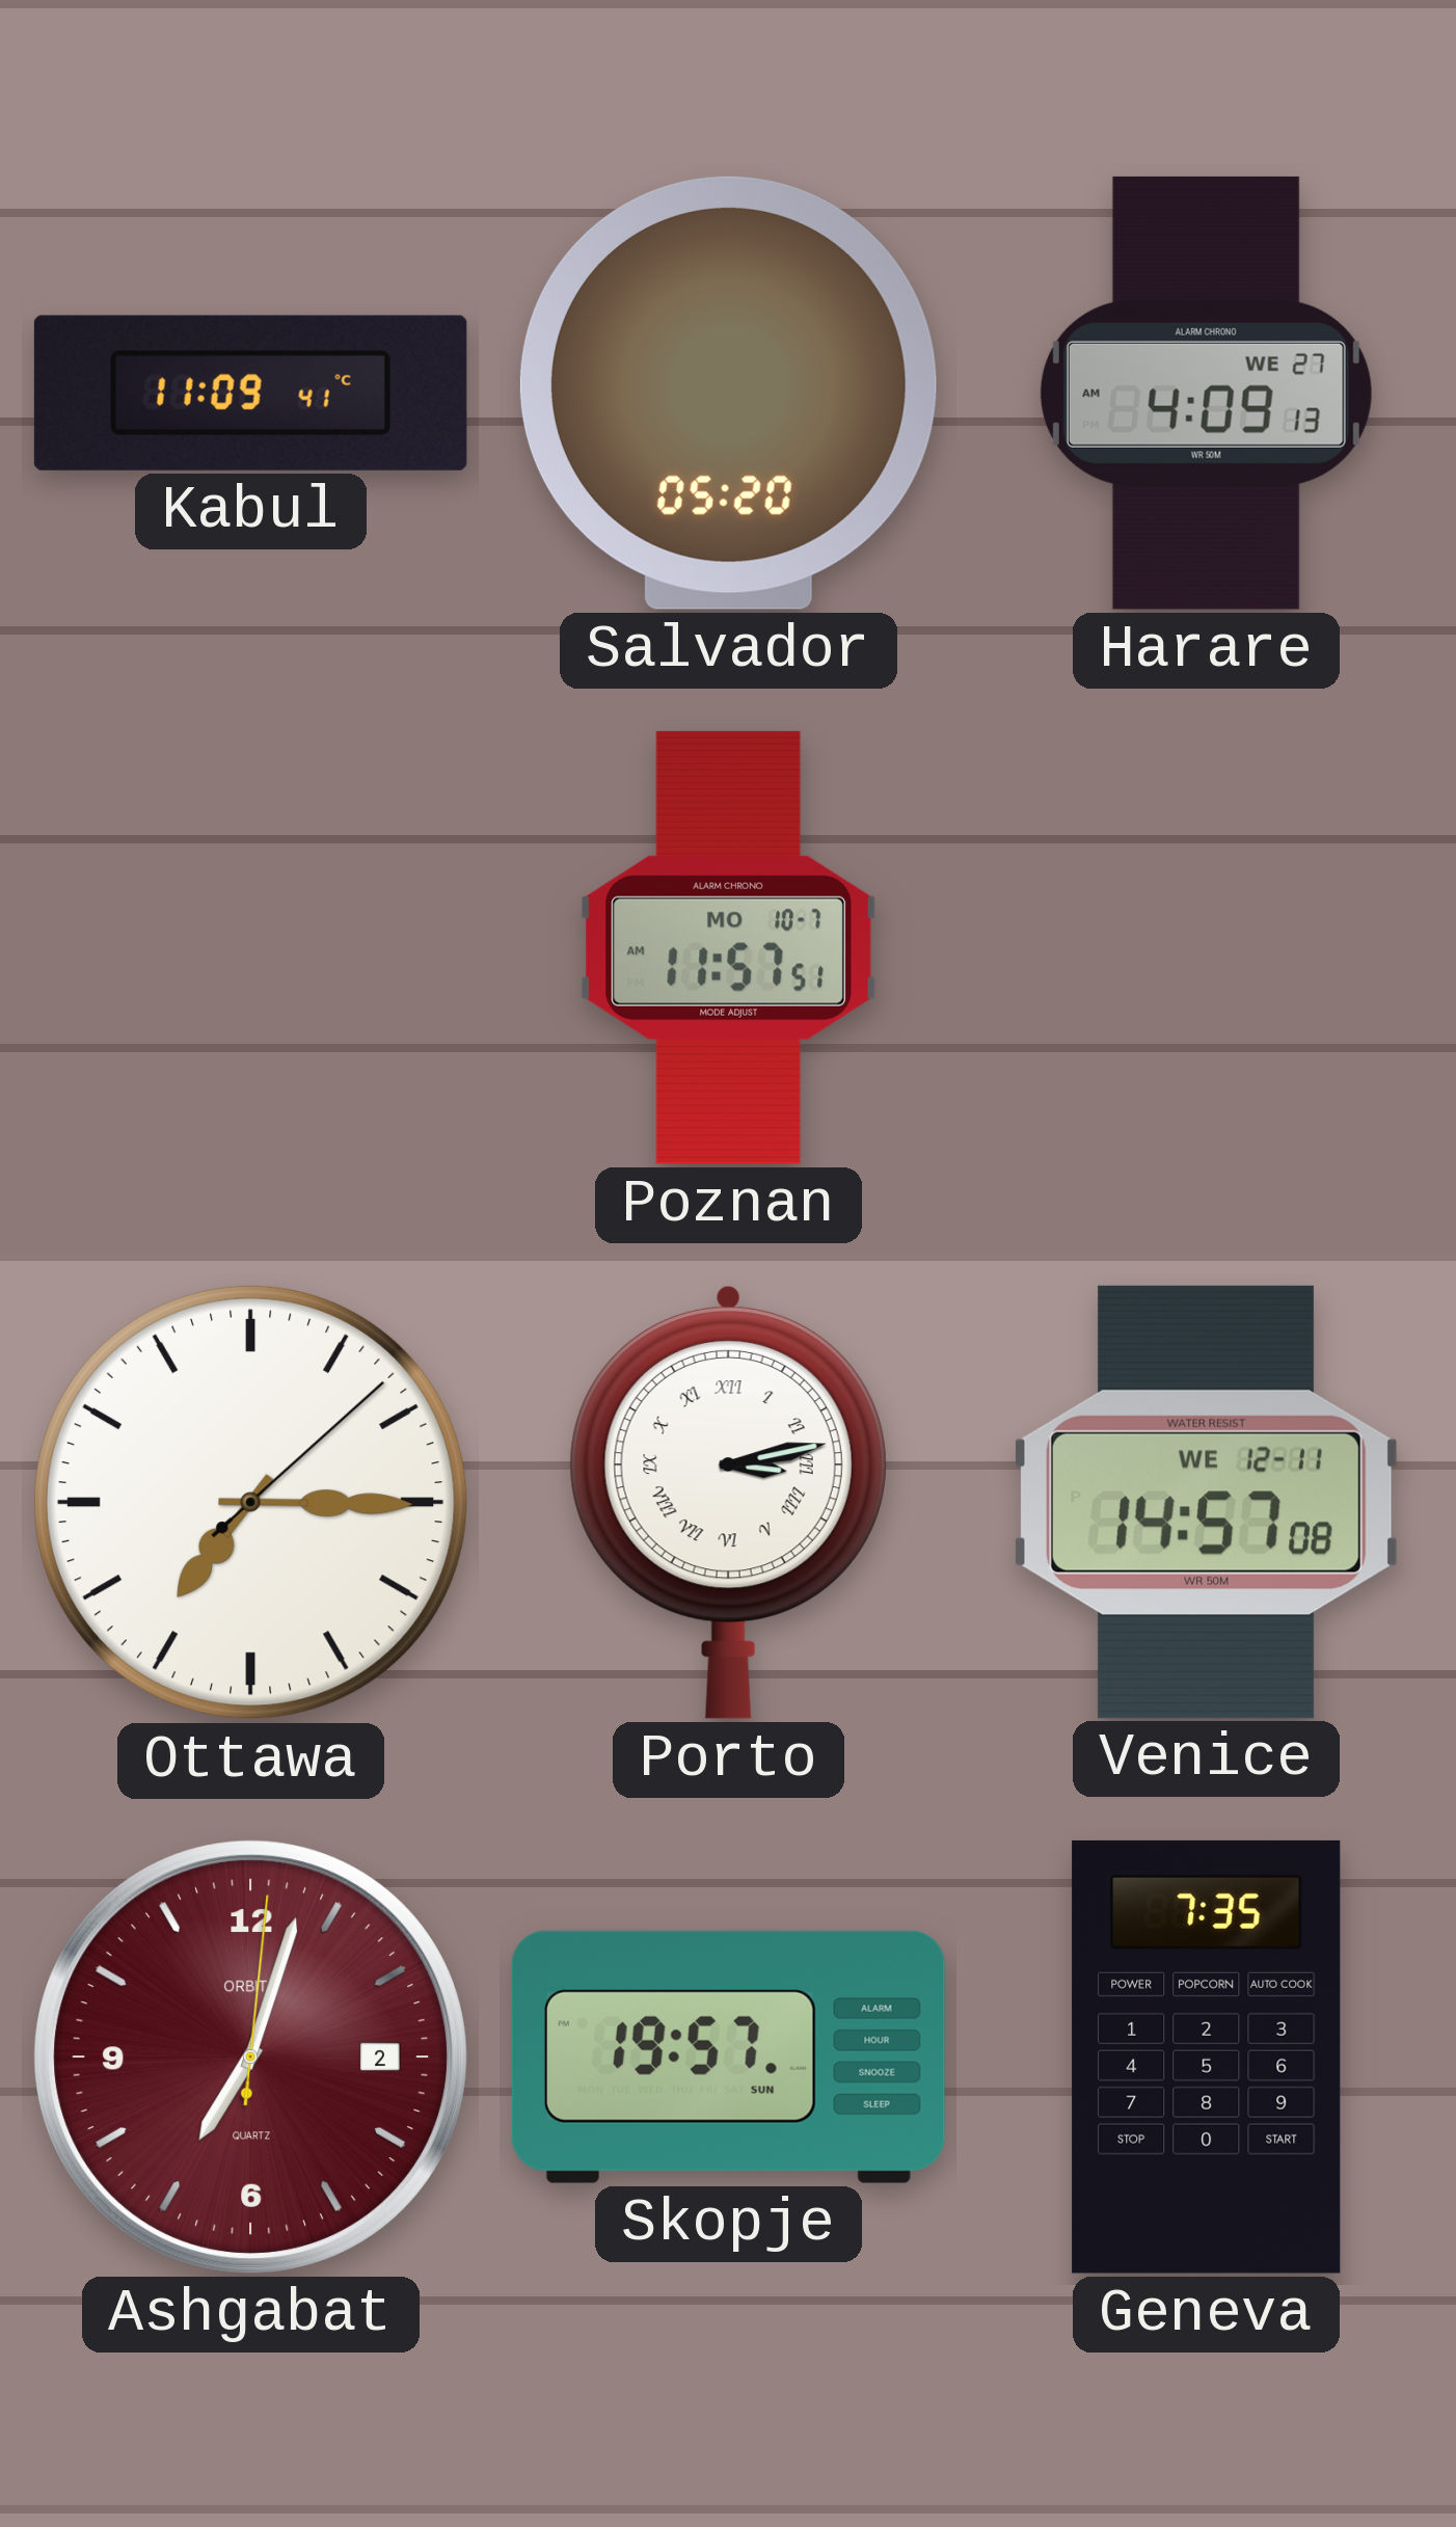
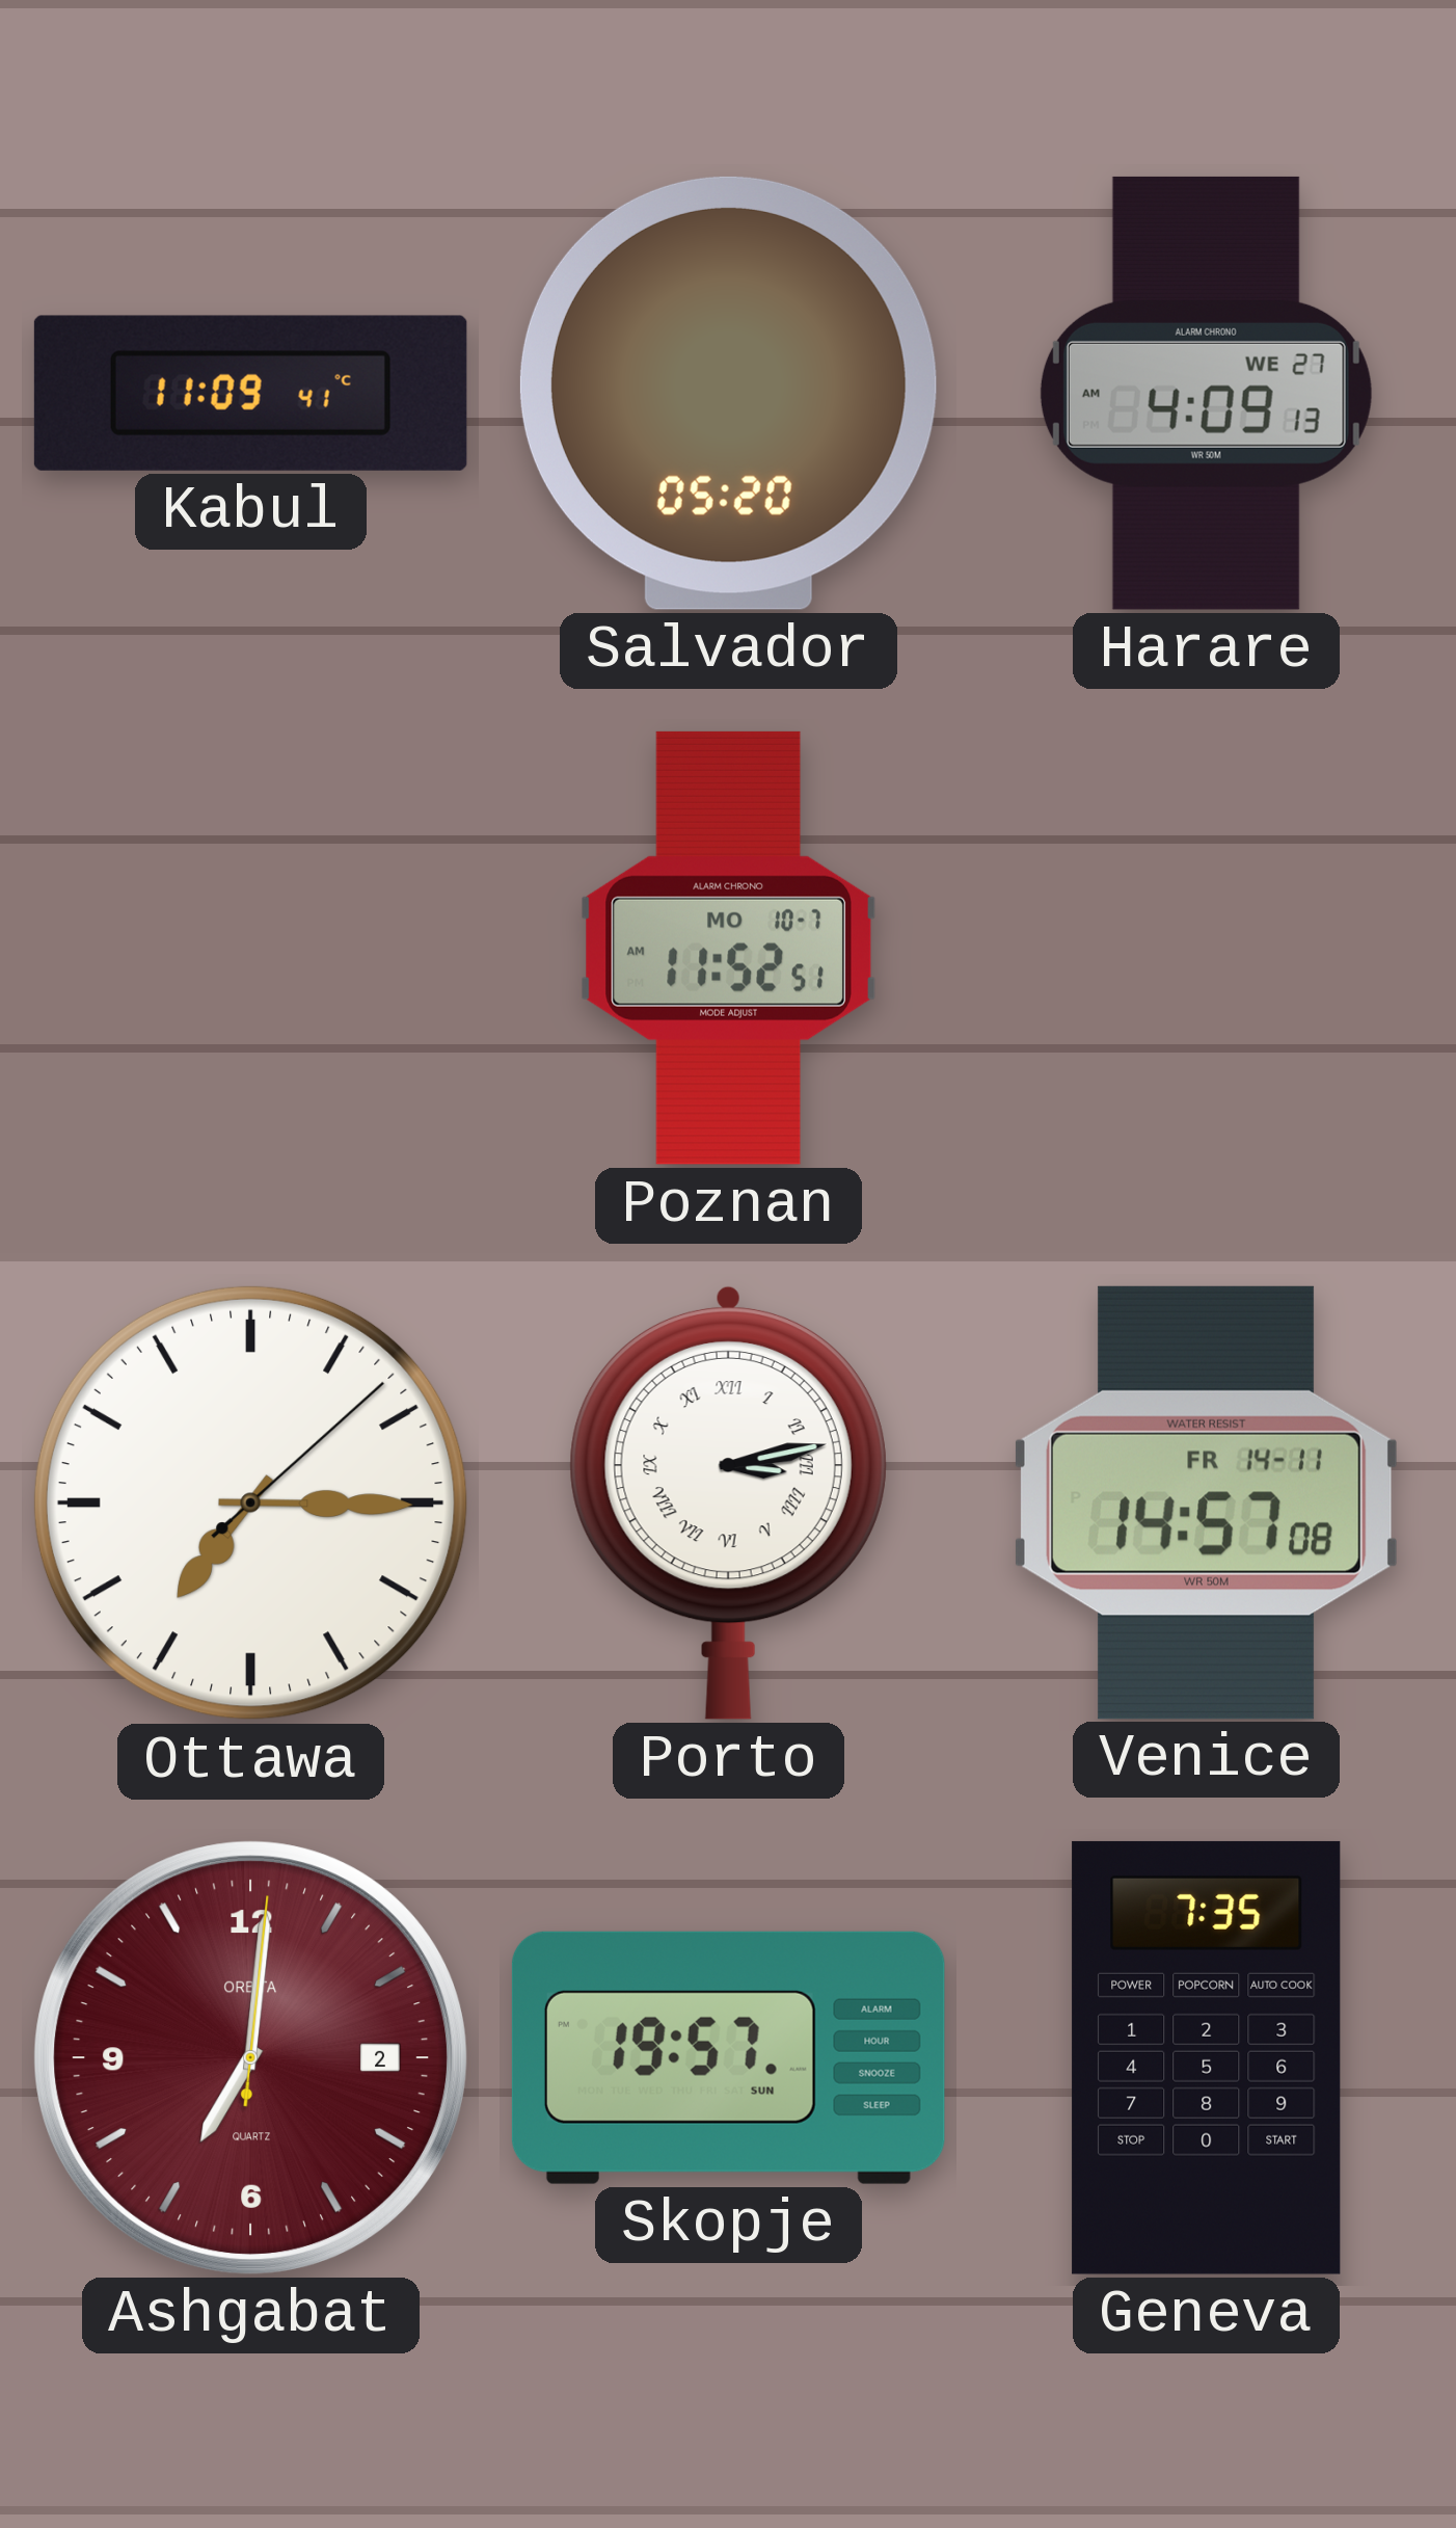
Poznan: 11:57 -> 11:52 (728, 948)
Venice date: WE 12-11 -> FR 14-11 (1206, 1502)
Ashgabat: 7:03 -> 7:01 (250, 2057)
